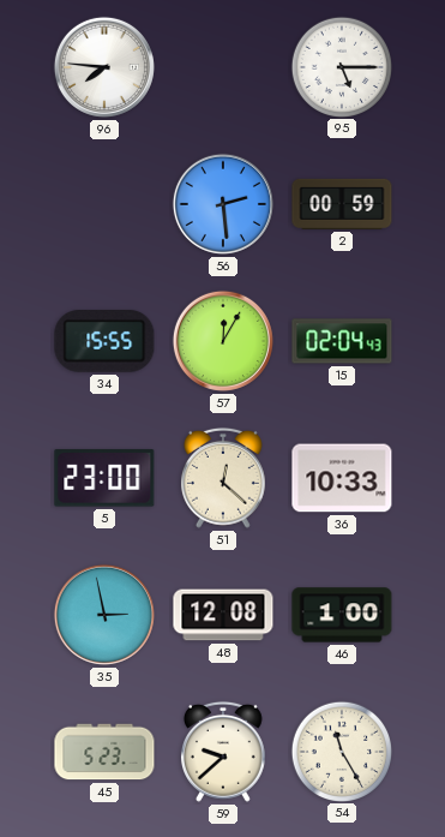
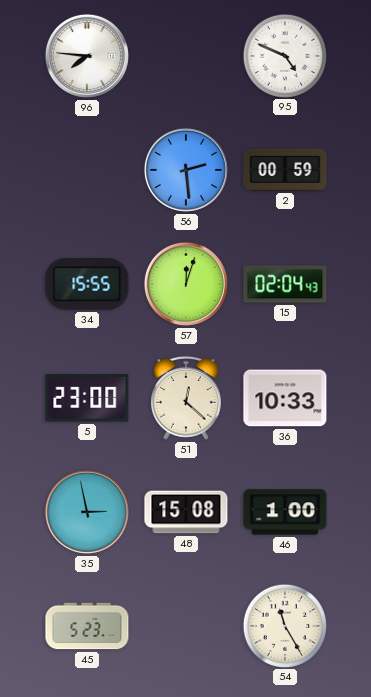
95: 5:15 -> 4:49 (284, 55)
57: 12:05 -> 12:03 (186, 284)
48: 12:08 -> 15:08 (186, 512)
59: 9:38 -> none (223, 752)
